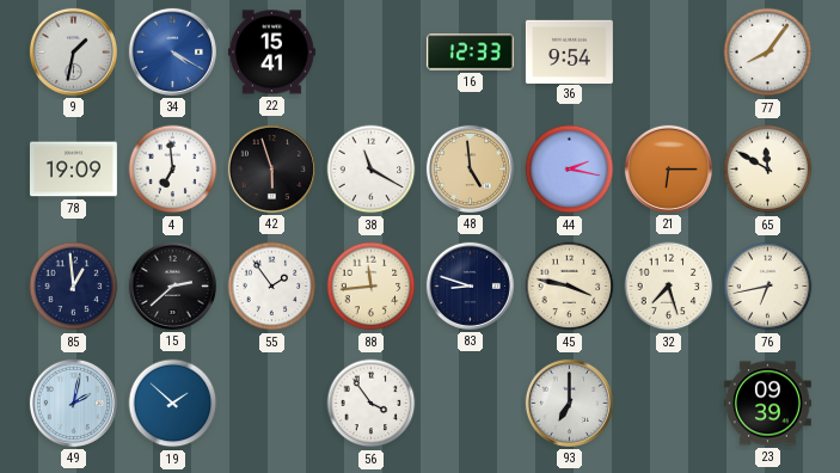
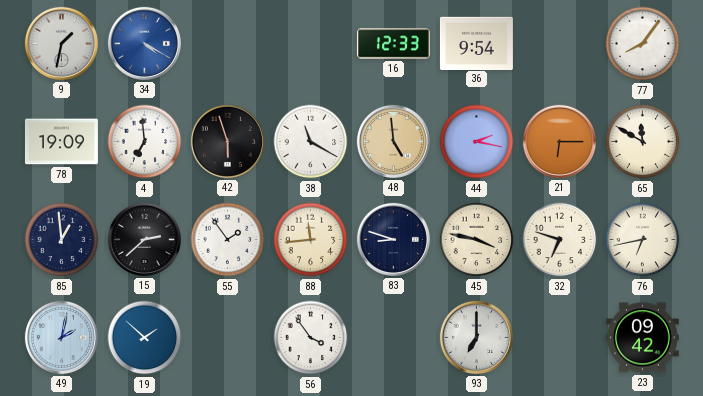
22: 15:41 -> none (271, 53)
32: 7:27 -> 6:48 (560, 240)
23: 09:39 -> 09:42 (642, 338)
